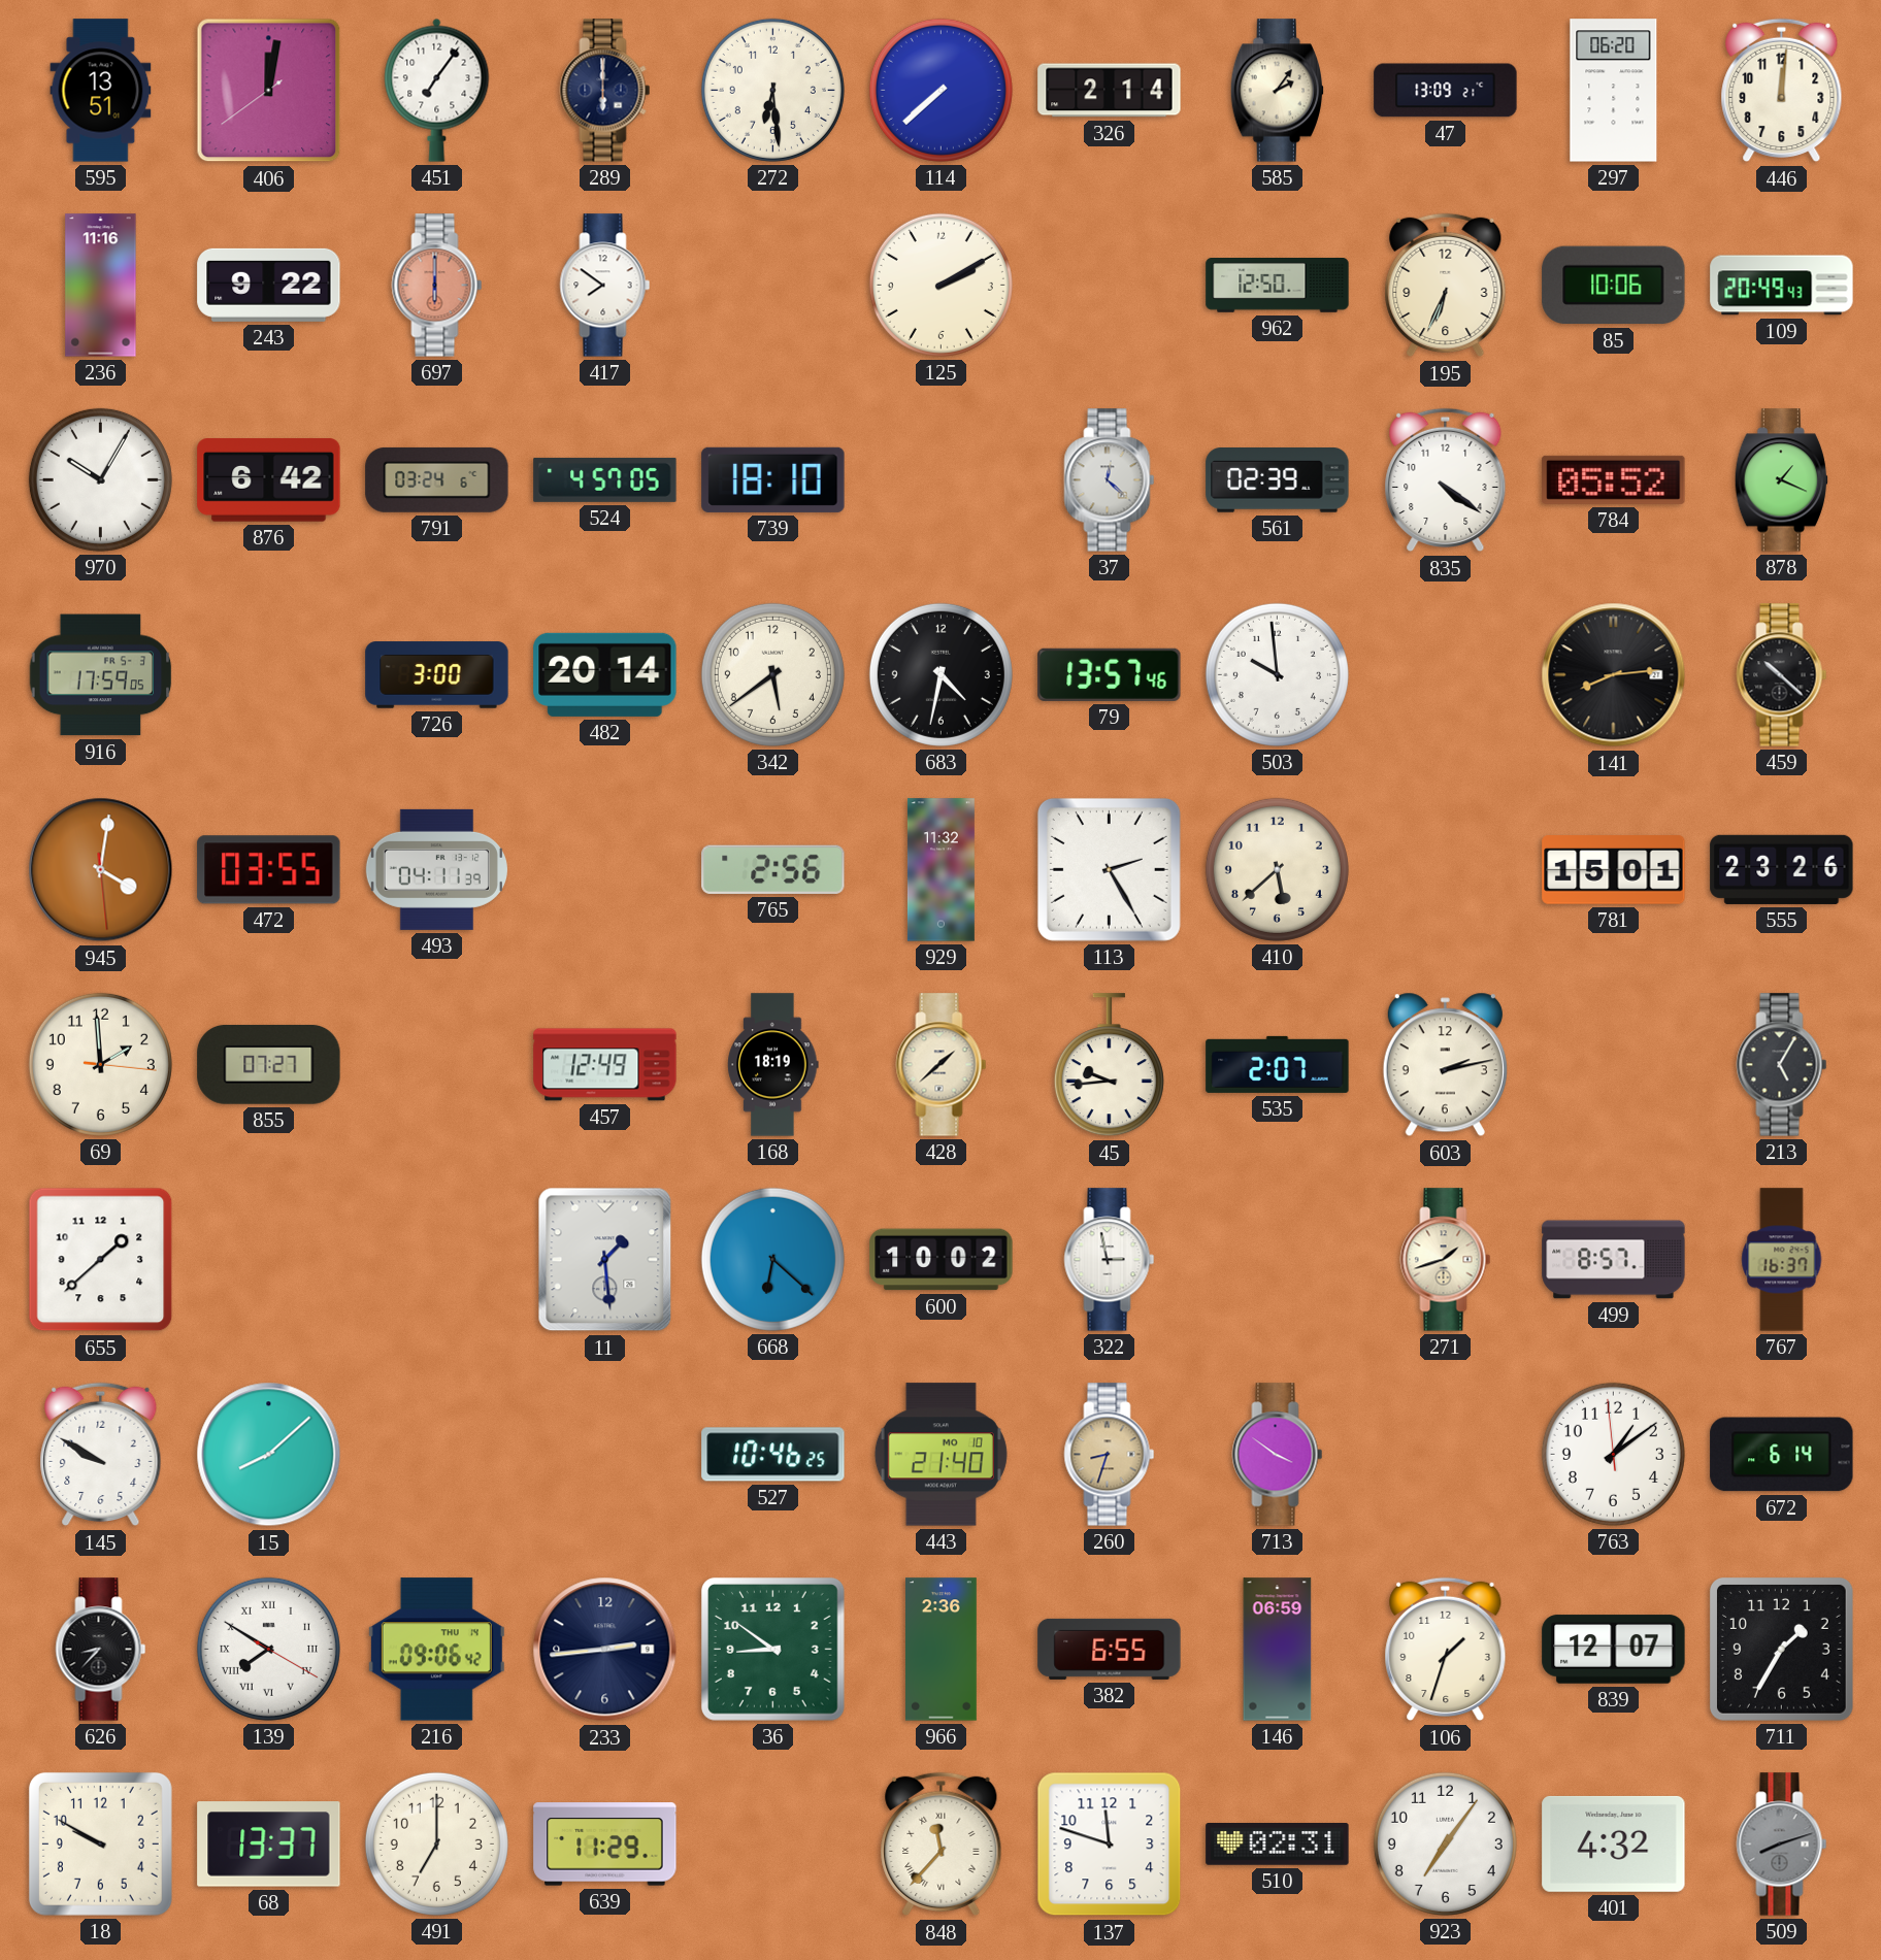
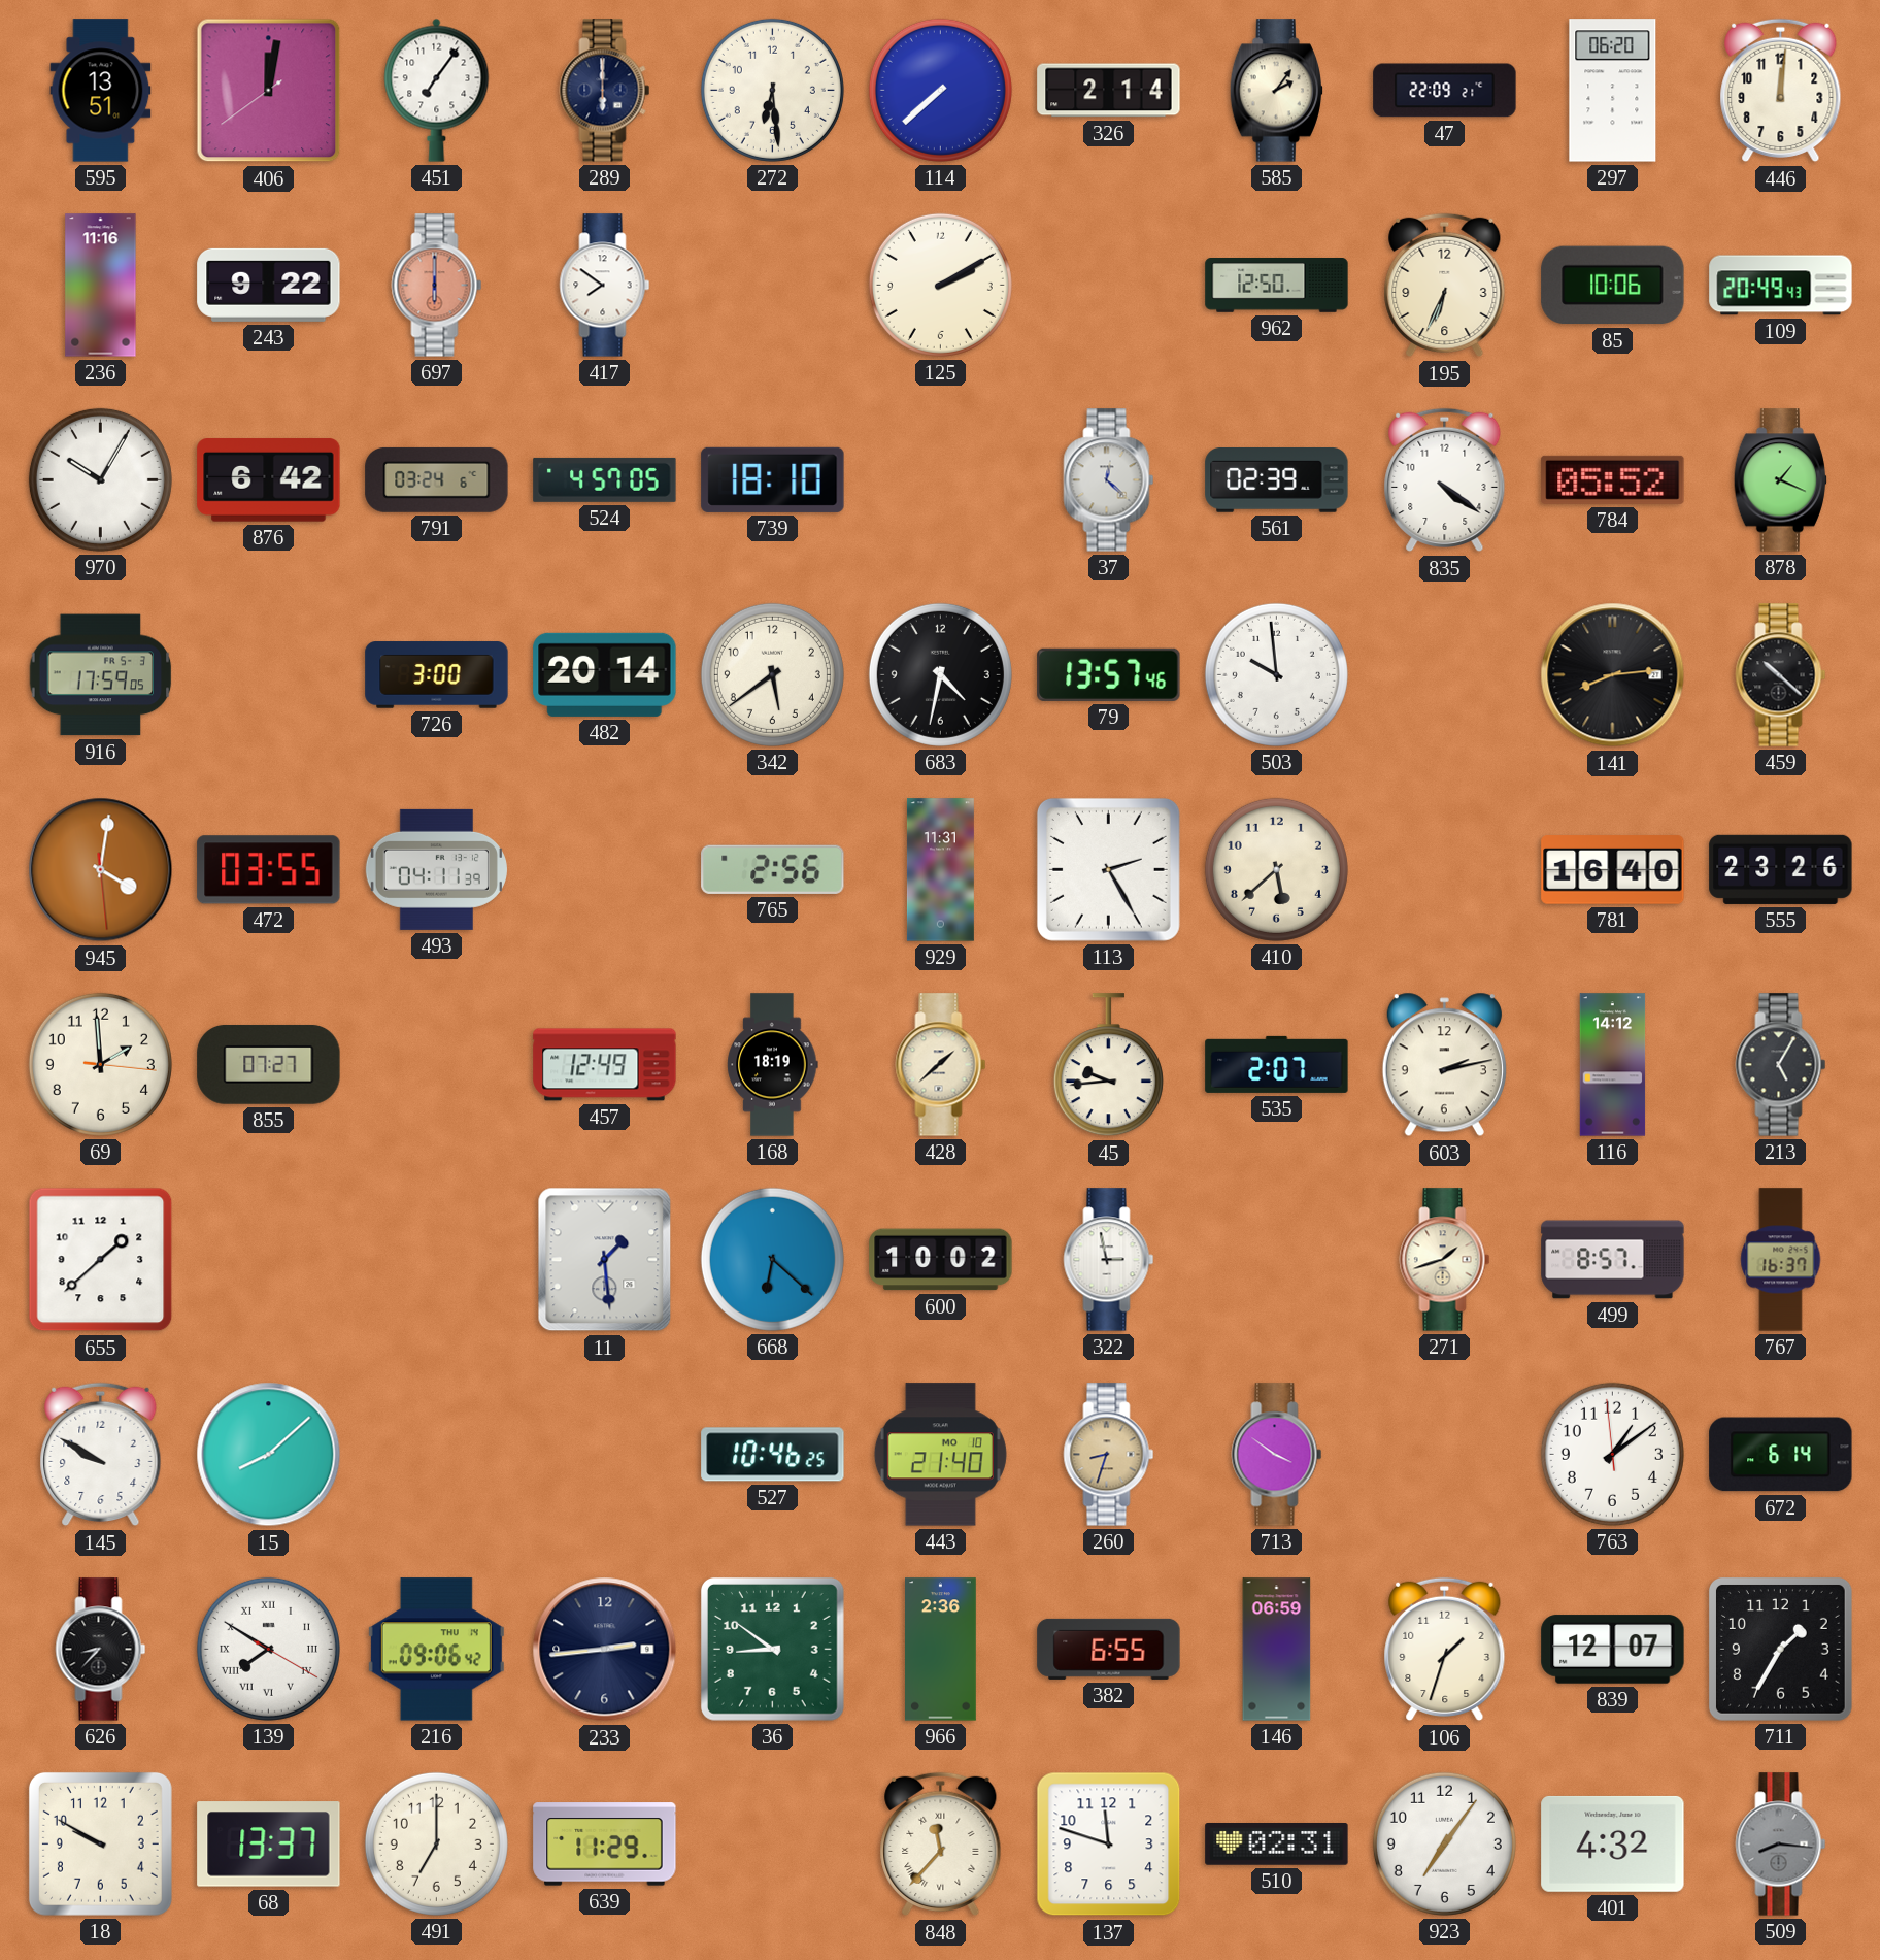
47: 13:09 -> 22:09 (1445, 91)
929: 11:32 -> 11:31 (940, 870)
781: 15:01 -> 16:40 (1613, 870)
116: none -> 14:12 (1613, 1065)
509: 8:12 -> 8:16 (1781, 1845)
